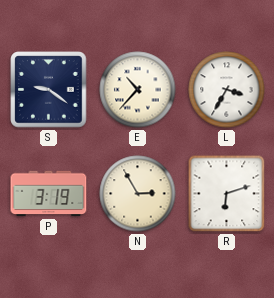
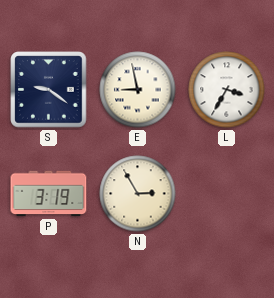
E: 10:37 -> 8:58 (138, 90)
R: 6:12 -> none (227, 194)
